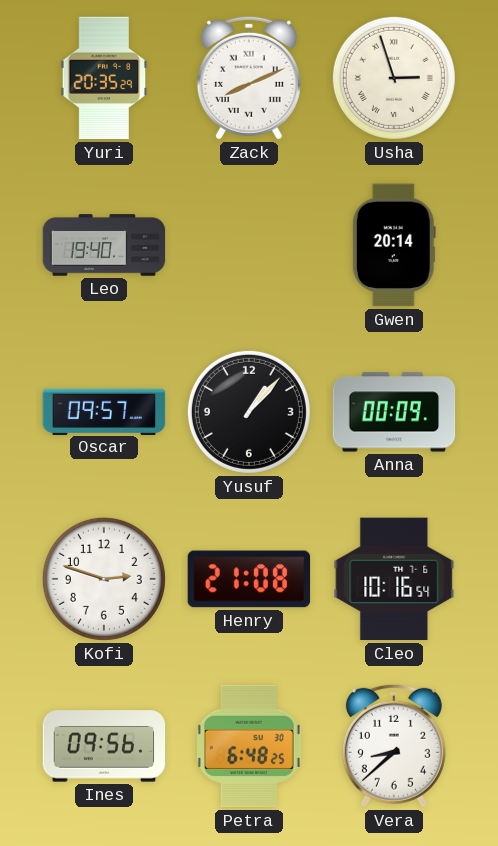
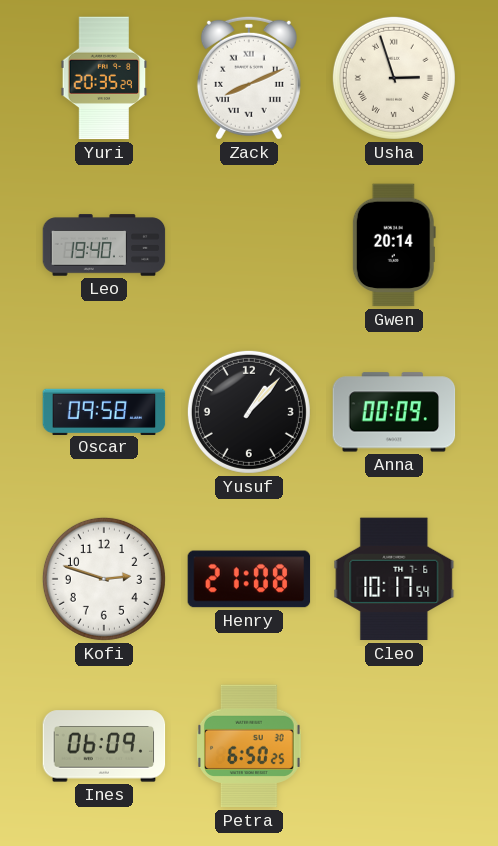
Oscar: 09:57 -> 09:58 (104, 411)
Cleo: 10:16 -> 10:17 (394, 579)
Ines: 09:56 -> 06:09 (104, 746)
Petra: 6:48 -> 6:50 (250, 746)
Vera: 8:38 -> none (394, 746)
